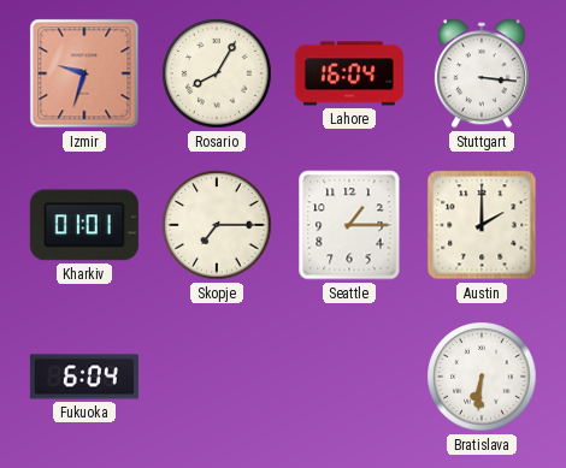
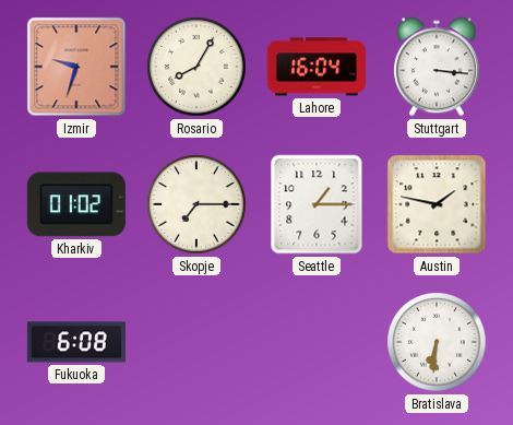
Kharkiv: 01:01 -> 01:02 (76, 204)
Austin: 2:00 -> 1:47 (437, 204)
Fukuoka: 6:04 -> 6:08 (76, 342)
